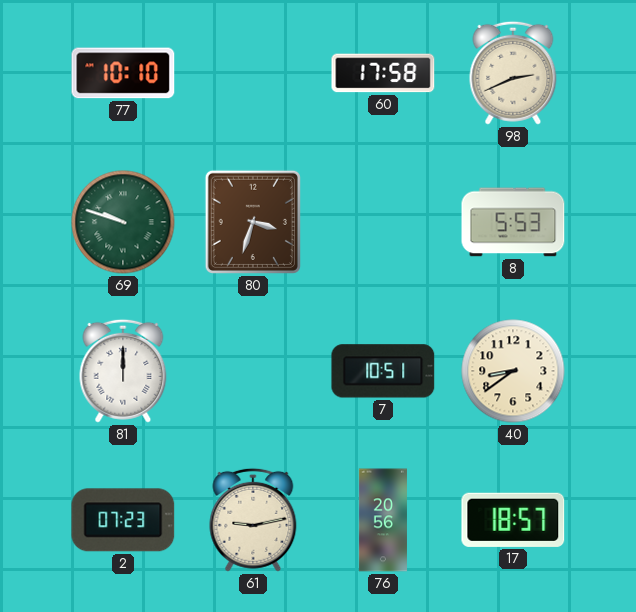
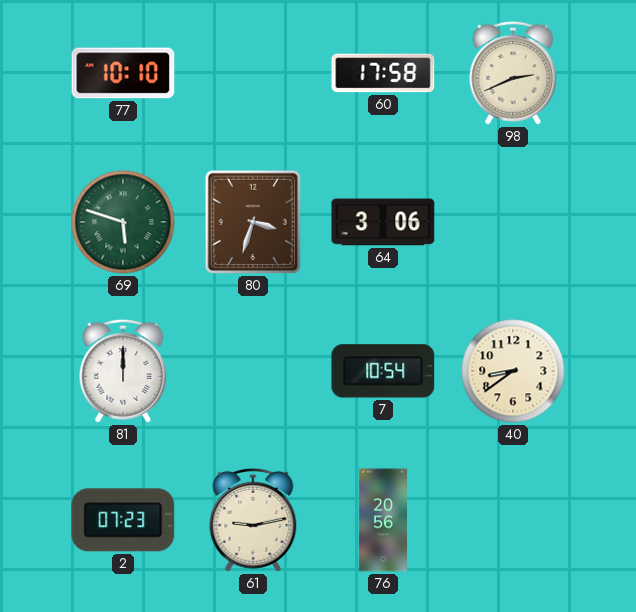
69: 9:48 -> 5:48 (123, 222)
64: none -> 3:06 (383, 222)
8: 5:53 -> none (513, 222)
7: 10:51 -> 10:54 (383, 371)
17: 18:57 -> none (513, 520)
